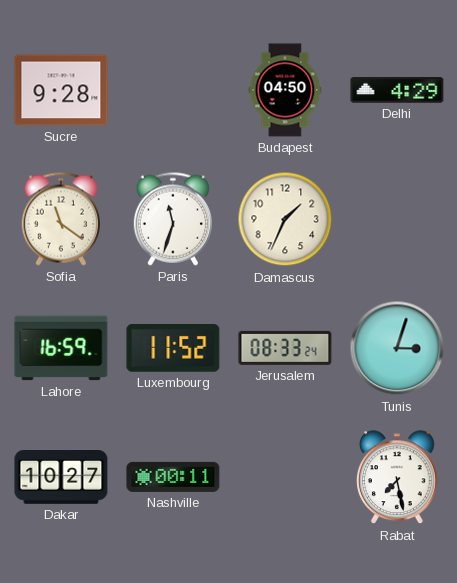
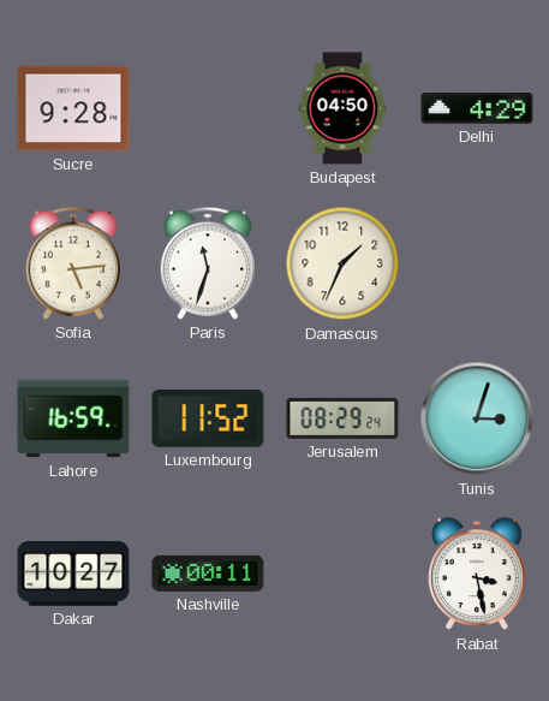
Sofia: 11:21 -> 5:14 (72, 263)
Jerusalem: 08:33 -> 08:29 (342, 418)
Rabat: 7:28 -> 3:28 (478, 575)
